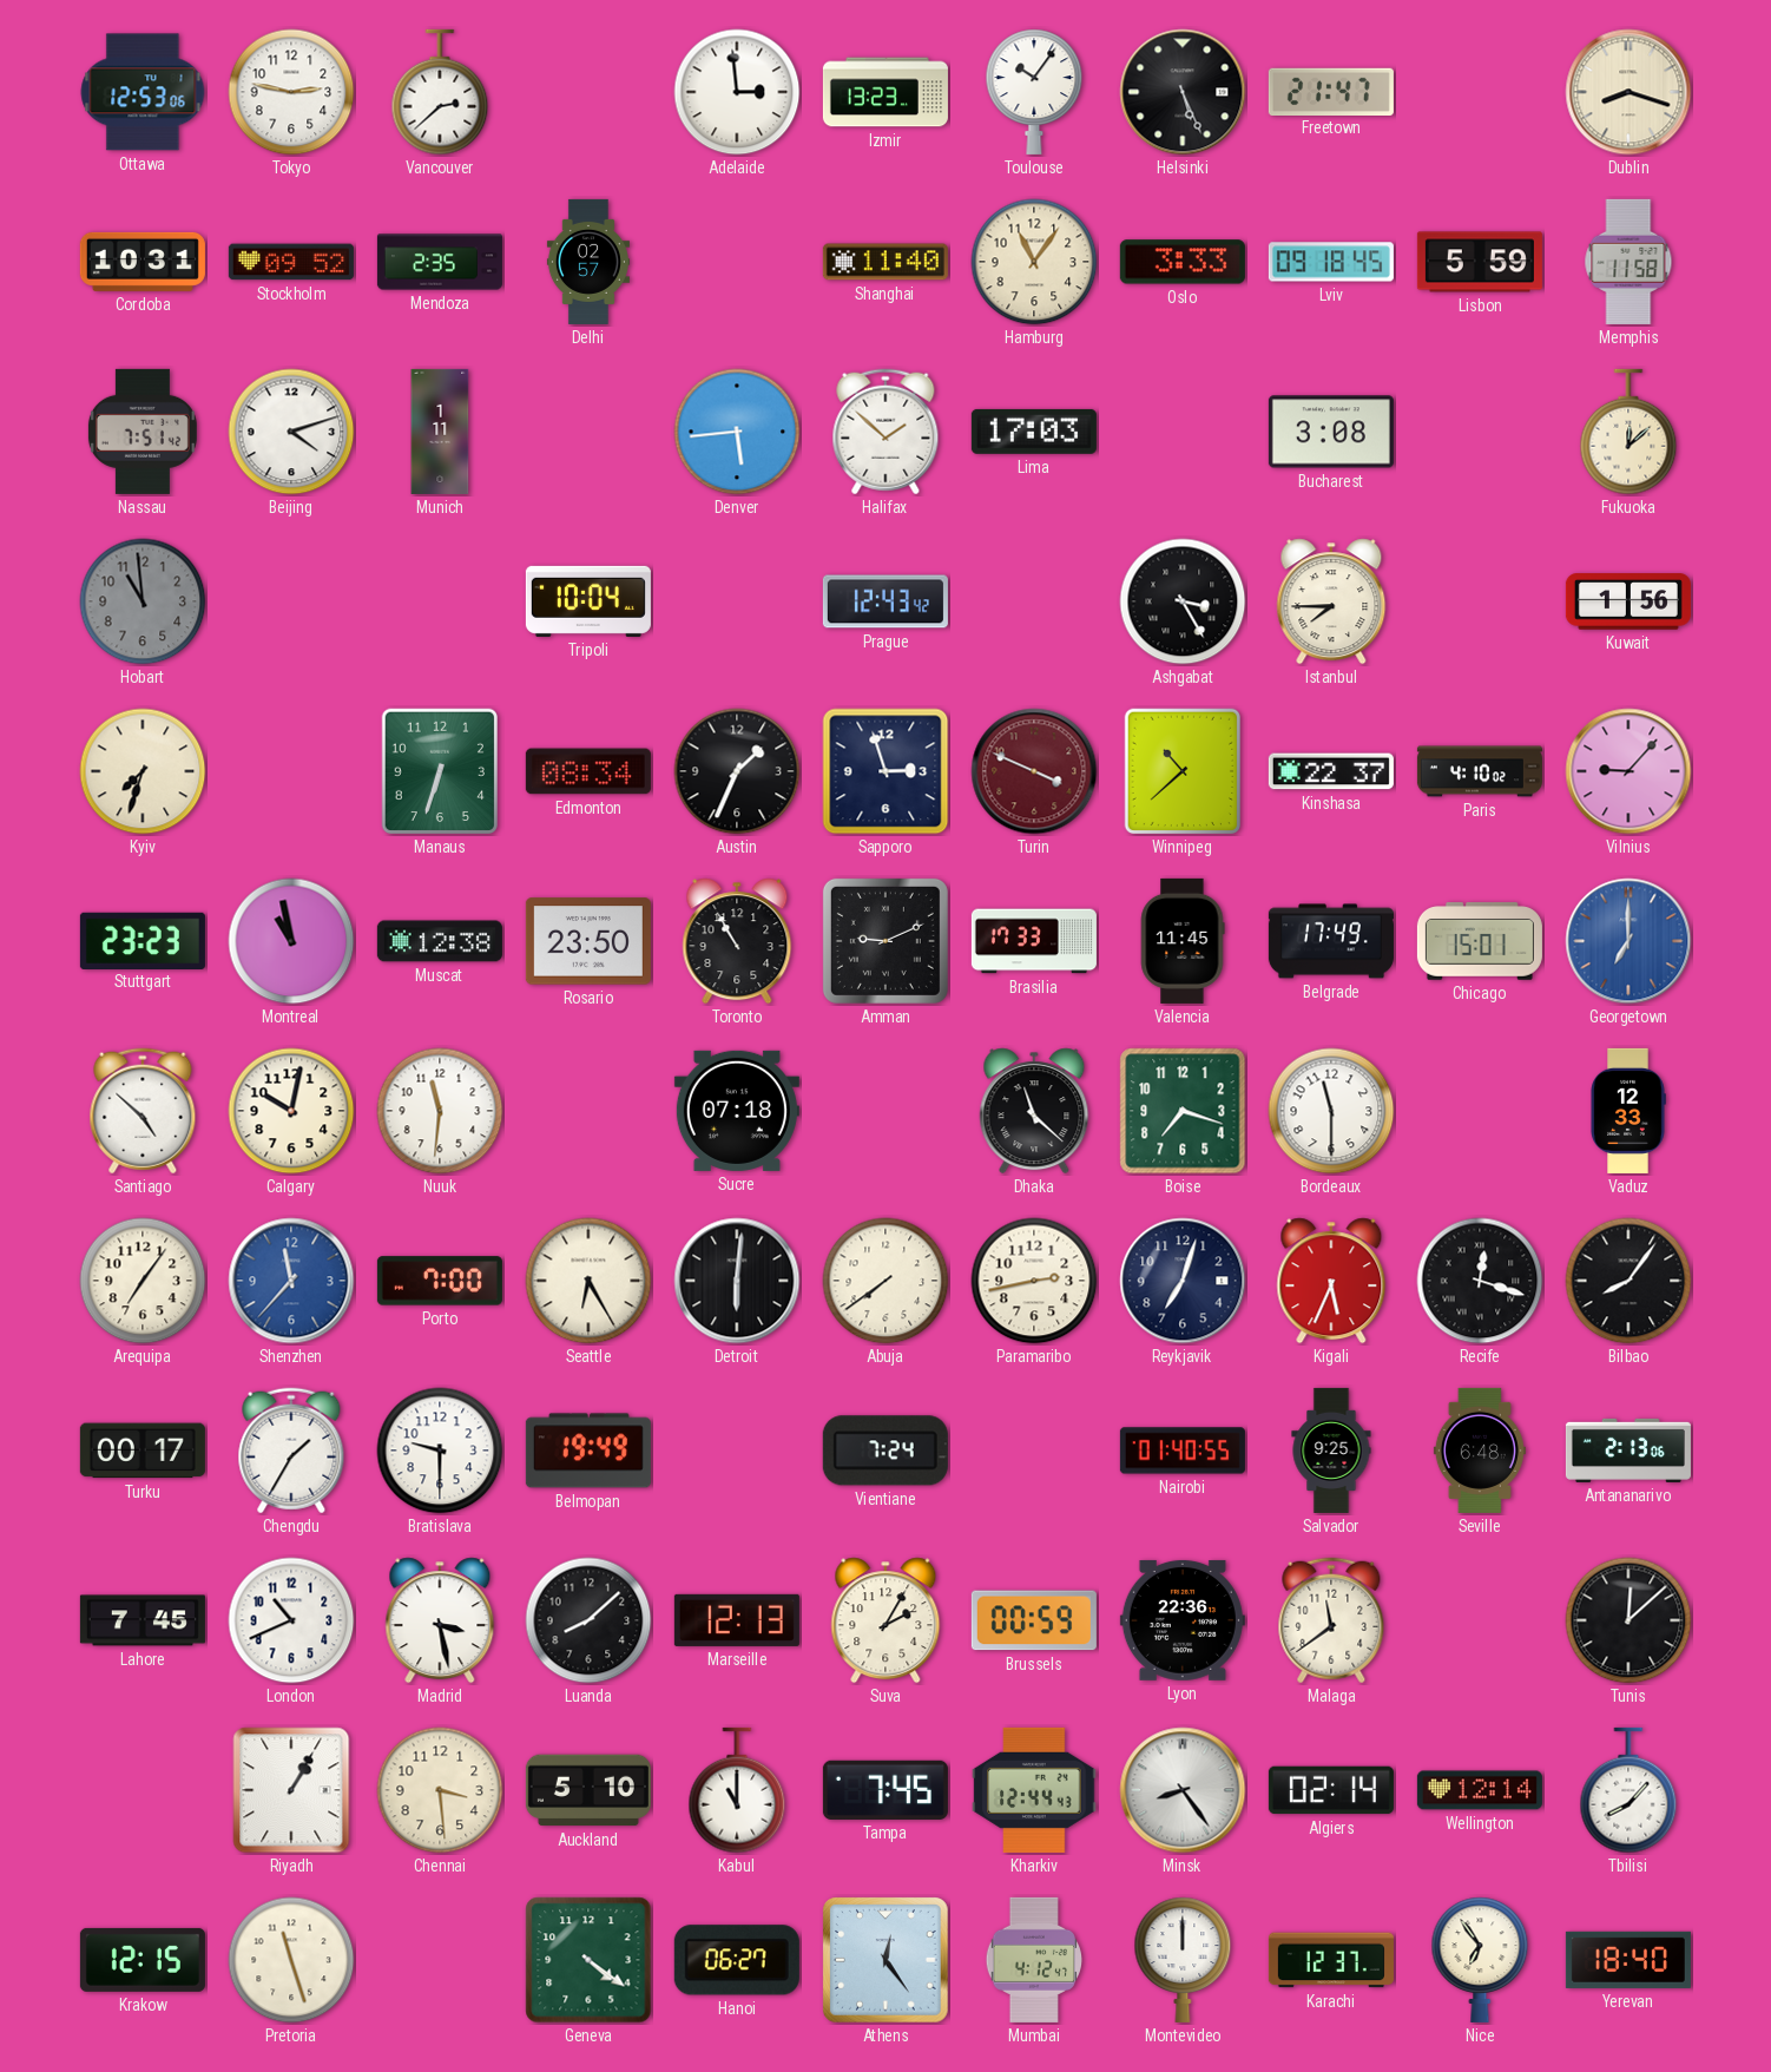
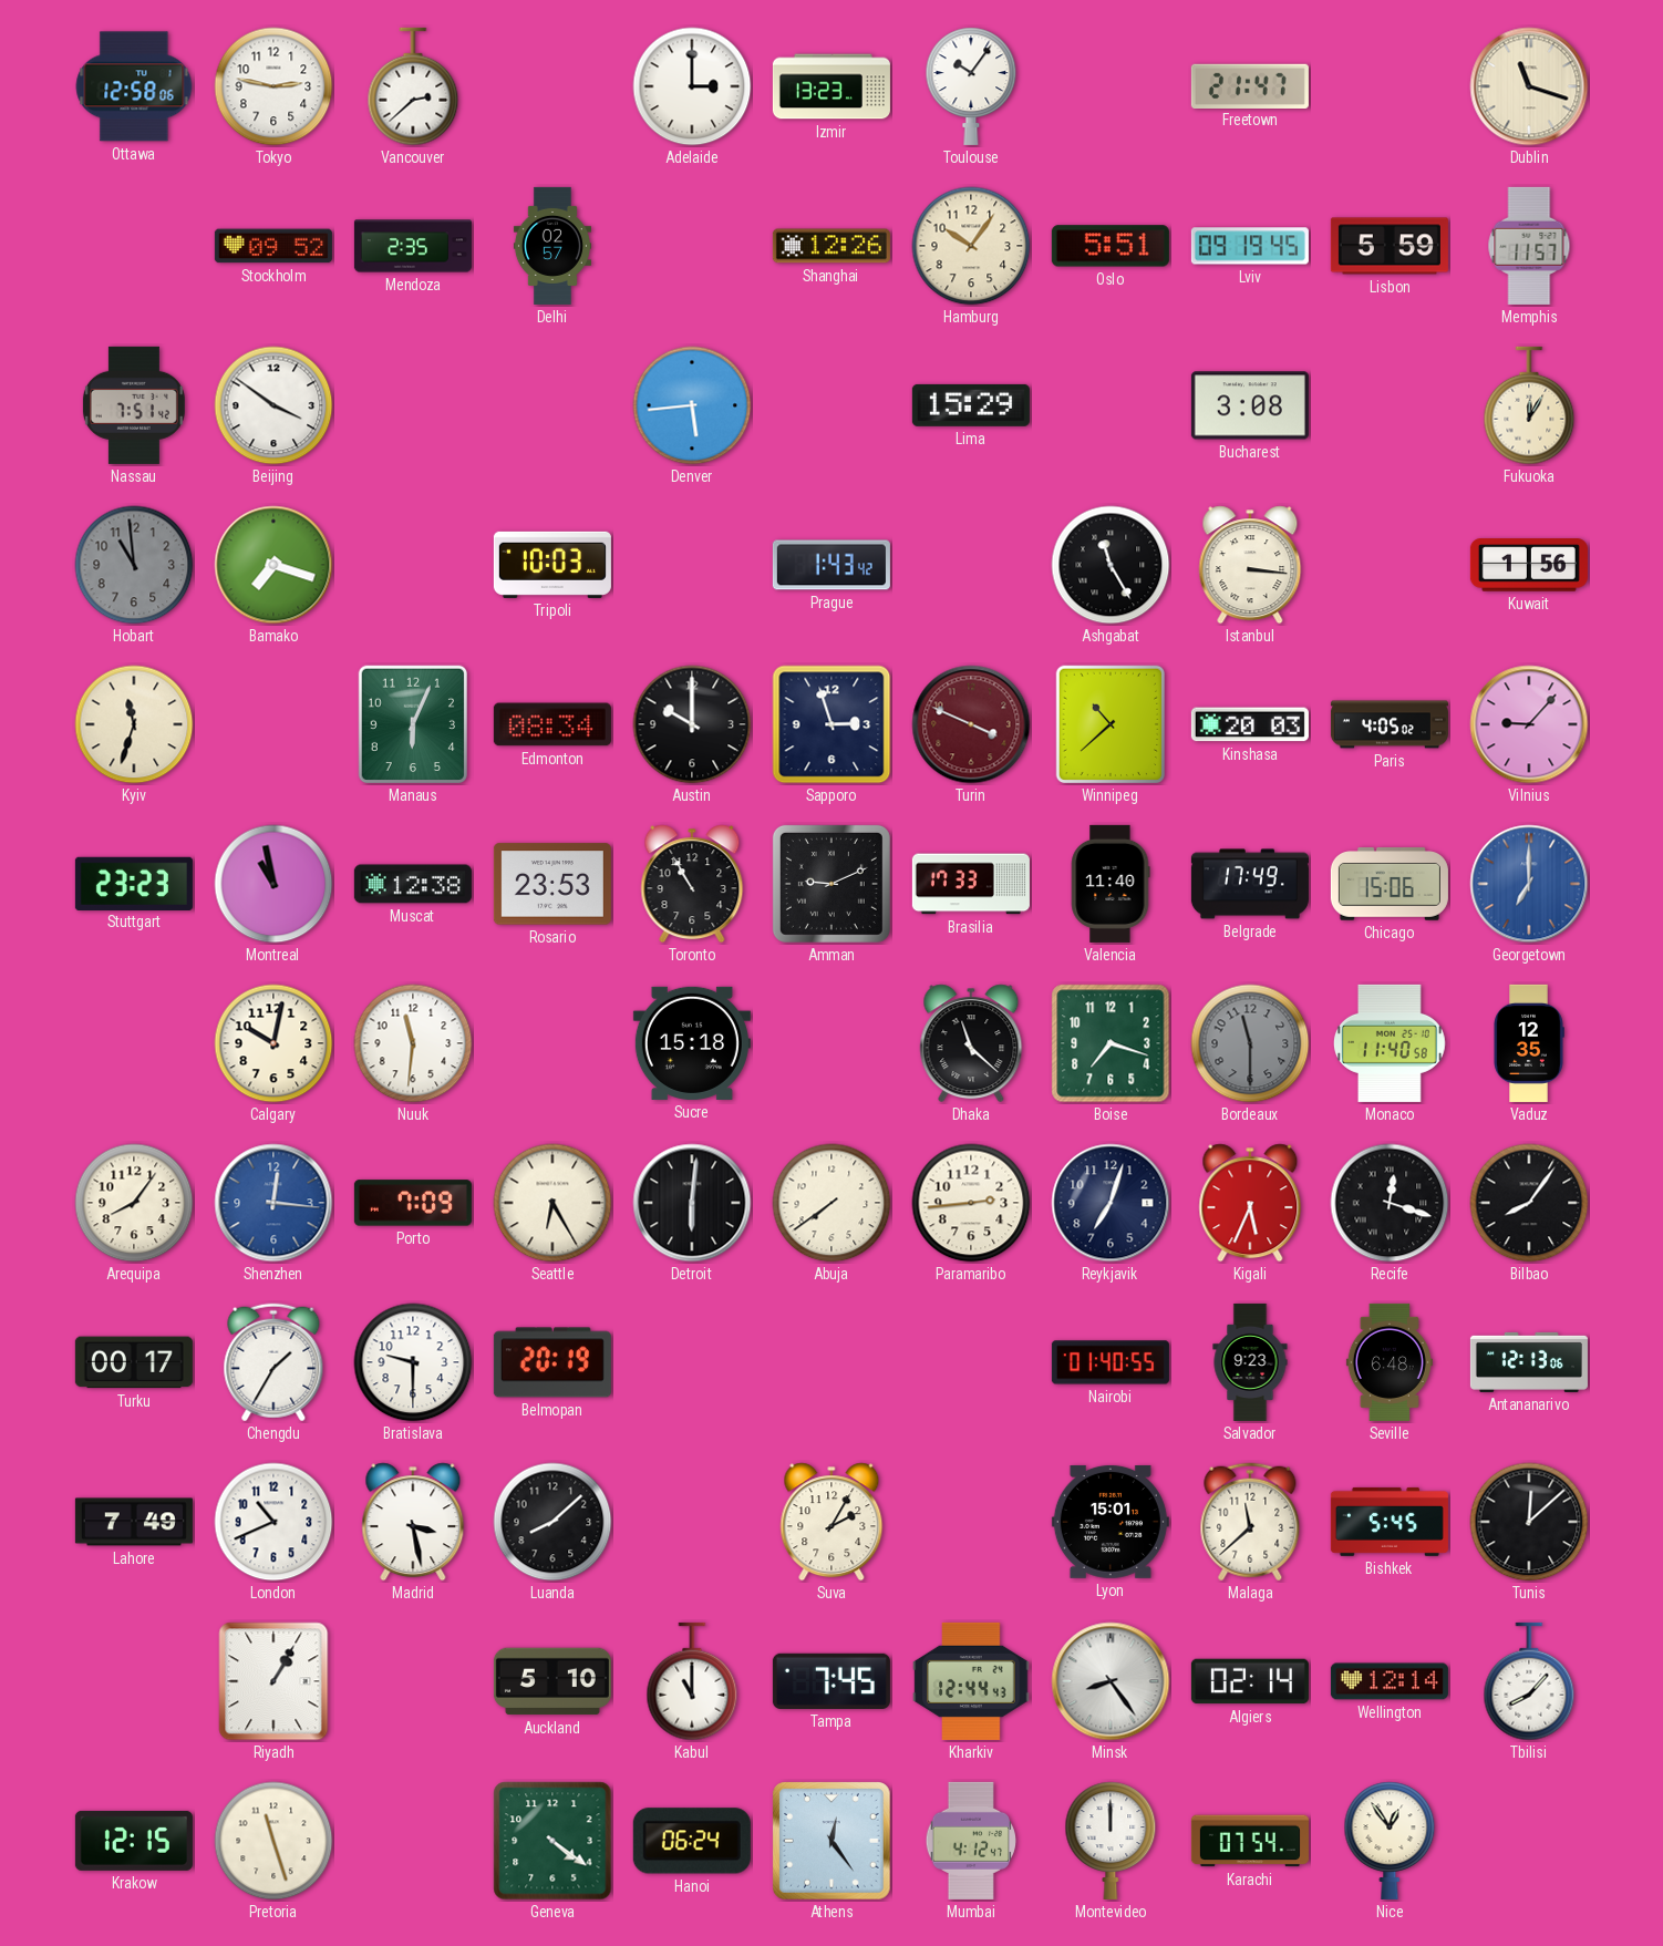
Ottawa: 12:53 -> 12:58 (134, 86)
Adelaide: 2:59 -> 3:00 (692, 86)
Helsinki: 5:26 -> none (1183, 92)
Dublin: 8:18 -> 11:18 (1529, 86)
Cordoba: 10:31 -> none (143, 262)
Shanghai: 11:40 -> 12:26 (832, 246)
Hamburg: 11:06 -> 10:06 (971, 246)
Oslo: 3:33 -> 5:51 (1111, 246)
Lviv: 09:18 -> 09:19 (1250, 246)
Memphis: 11:58 -> 11:57 (1529, 246)
Beijing: 4:12 -> 3:51 (273, 405)
Munich: 1:11 -> none (440, 432)
Halifax: 1:52 -> none (885, 432)
Lima: 17:03 -> 15:29 (971, 405)
Fukuoka: 12:08 -> 12:05 (1529, 405)
Bamako: none -> 7:18 (273, 565)
Tripoli: 10:04 -> 10:03 (552, 565)
Prague: 12:43 -> 1:43 (832, 565)
Ashgabat: 3:25 -> 11:25 (1111, 565)
Istanbul: 7:45 -> 3:16 (1250, 565)
Kyiv: 7:33 -> 11:33 (134, 724)
Manaus: 6:33 -> 6:04 (412, 724)
Austin: 1:34 -> 10:00 (692, 724)
Kinshasa: 22:37 -> 20:03 (1250, 724)
Paris: 4:10 -> 4:05 (1390, 724)
Rosario: 23:50 -> 23:53 (552, 884)
Valencia: 11:45 -> 11:40 (1111, 884)
Chicago: 15:01 -> 15:06 (1390, 884)
Santiago: 4:52 -> none (143, 1111)
Sucre: 07:18 -> 15:18 (692, 1043)
Bordeaux dial: white -> grey (1250, 1043)
Monaco: none -> 11:40 (1391, 1043)
Vaduz: 12:33 -> 12:35 (1529, 1043)
Arequipa: 7:06 -> 8:06 (134, 1203)
Shenzhen: 11:37 -> 12:16 (273, 1203)
Porto: 7:00 -> 7:09 (413, 1203)
Paramaribo: 2:43 -> 2:44 (971, 1203)
Belmopan: 19:49 -> 20:19 (552, 1362)
Vientiane: 7:24 -> none (885, 1451)
Salvador: 9:25 -> 9:23 (1250, 1362)
Antananarivo: 2:13 -> 12:13 (1529, 1362)
Lahore: 7:45 -> 7:49 (134, 1522)
Marseille: 12:13 -> none (737, 1620)
Brussels: 00:59 -> none (1034, 1620)
Lyon: 22:36 -> 15:01 (1111, 1522)
Malaga: 11:39 -> 11:38 (1250, 1522)
Bishkek: none -> 5:45 (1390, 1522)
Chennai: 3:29 -> none (440, 1790)
Hanoi: 06:27 -> 06:24 (692, 1841)
Karachi: 12:37 -> 07:54 (1250, 1841)
Nice: 6:54 -> 12:54 (1390, 1841)
Yerevan: 18:40 -> none (1628, 1960)
